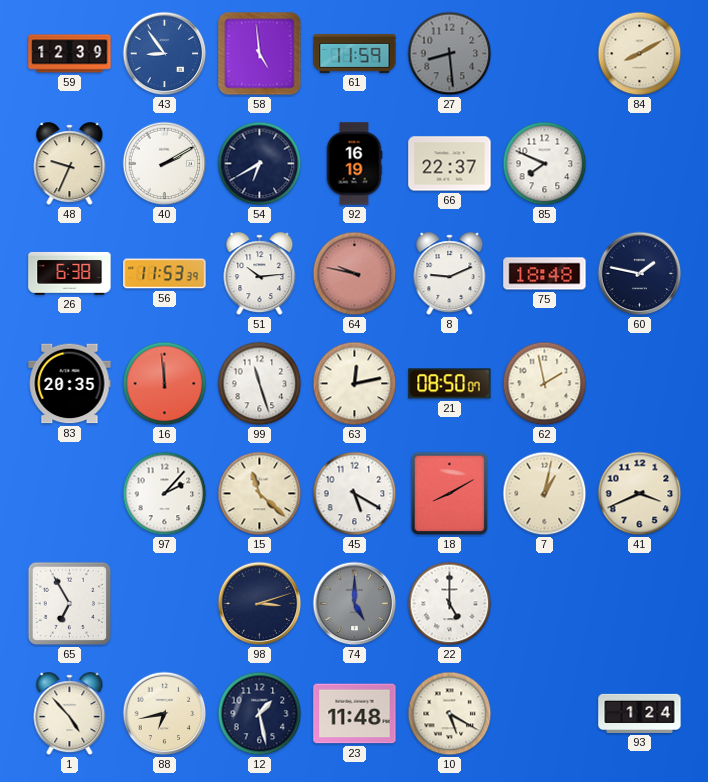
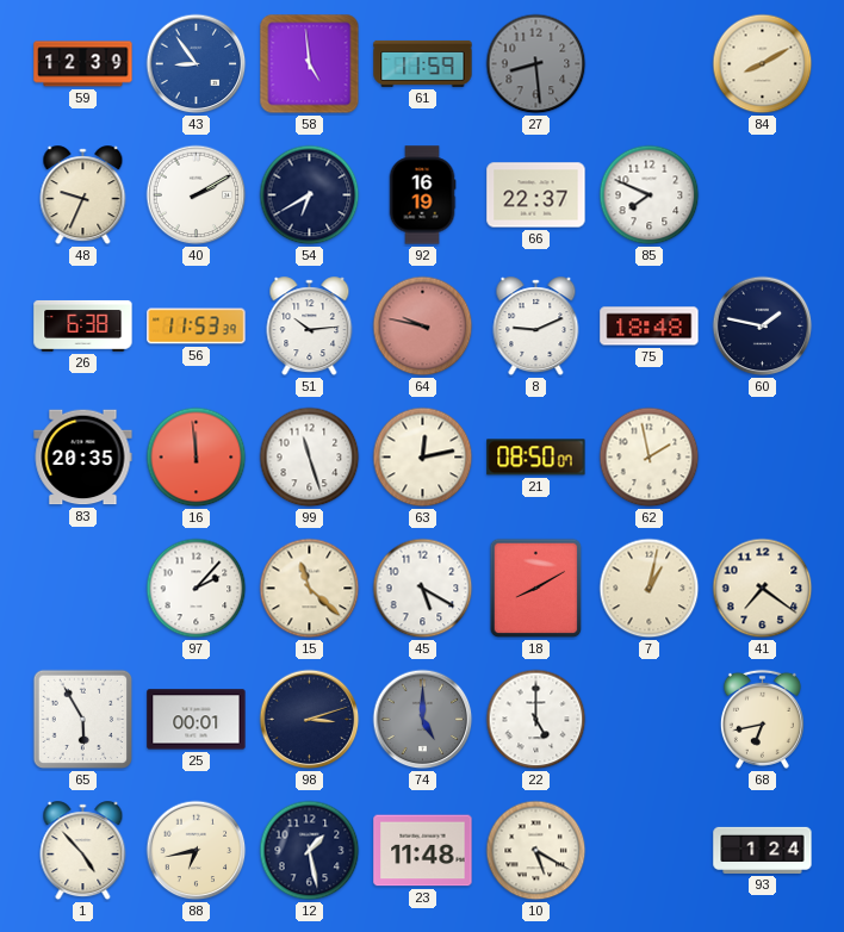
41: 3:41 -> 7:21 (763, 589)
65: 6:55 -> 5:55 (83, 720)
25: none -> 00:01 (197, 720)
68: none -> 6:43 (762, 719)
